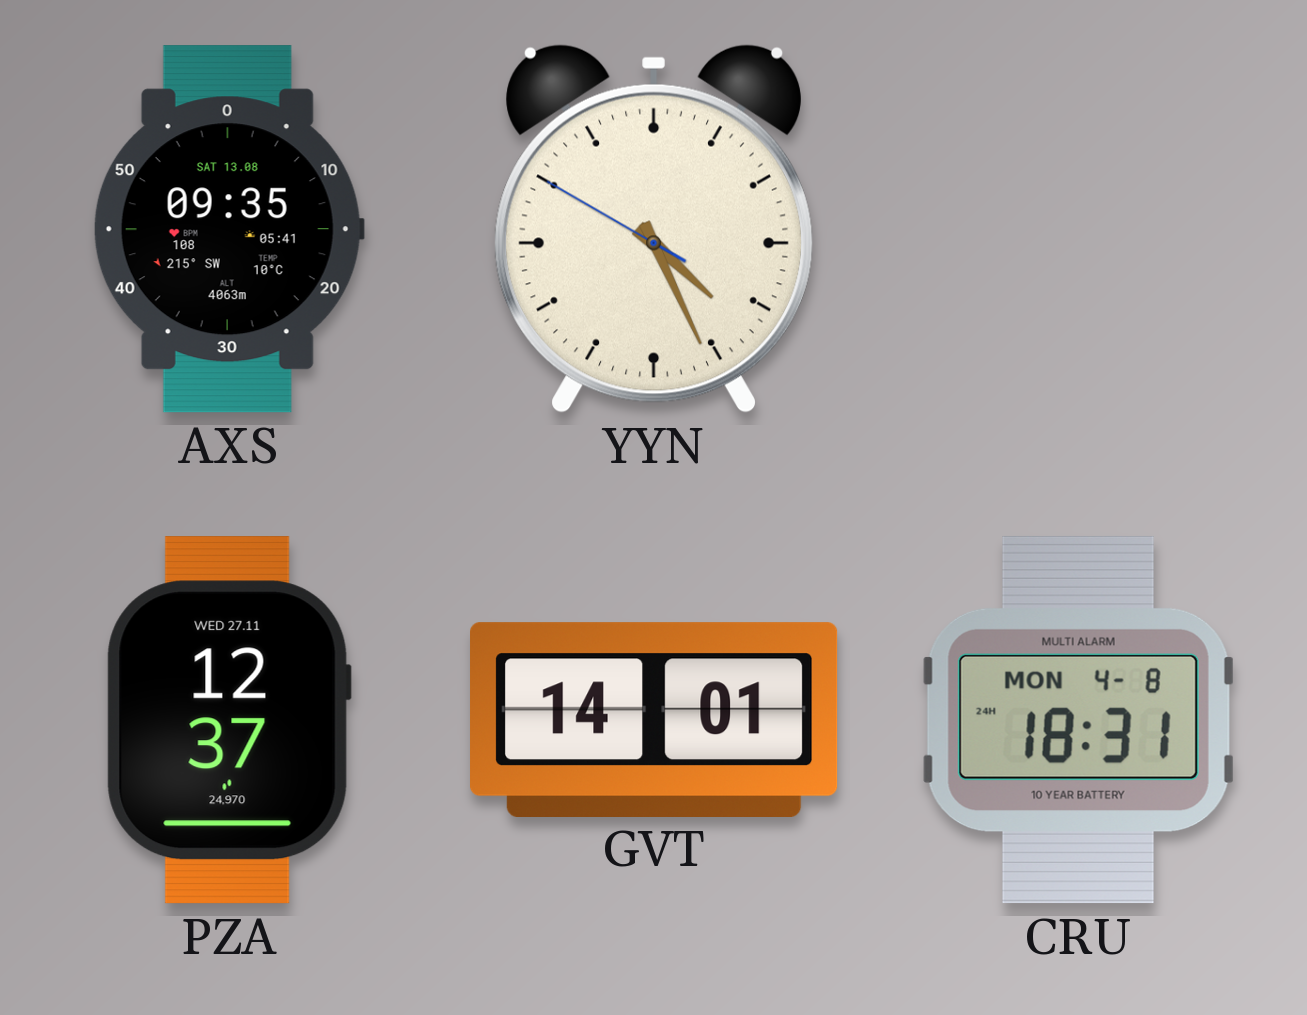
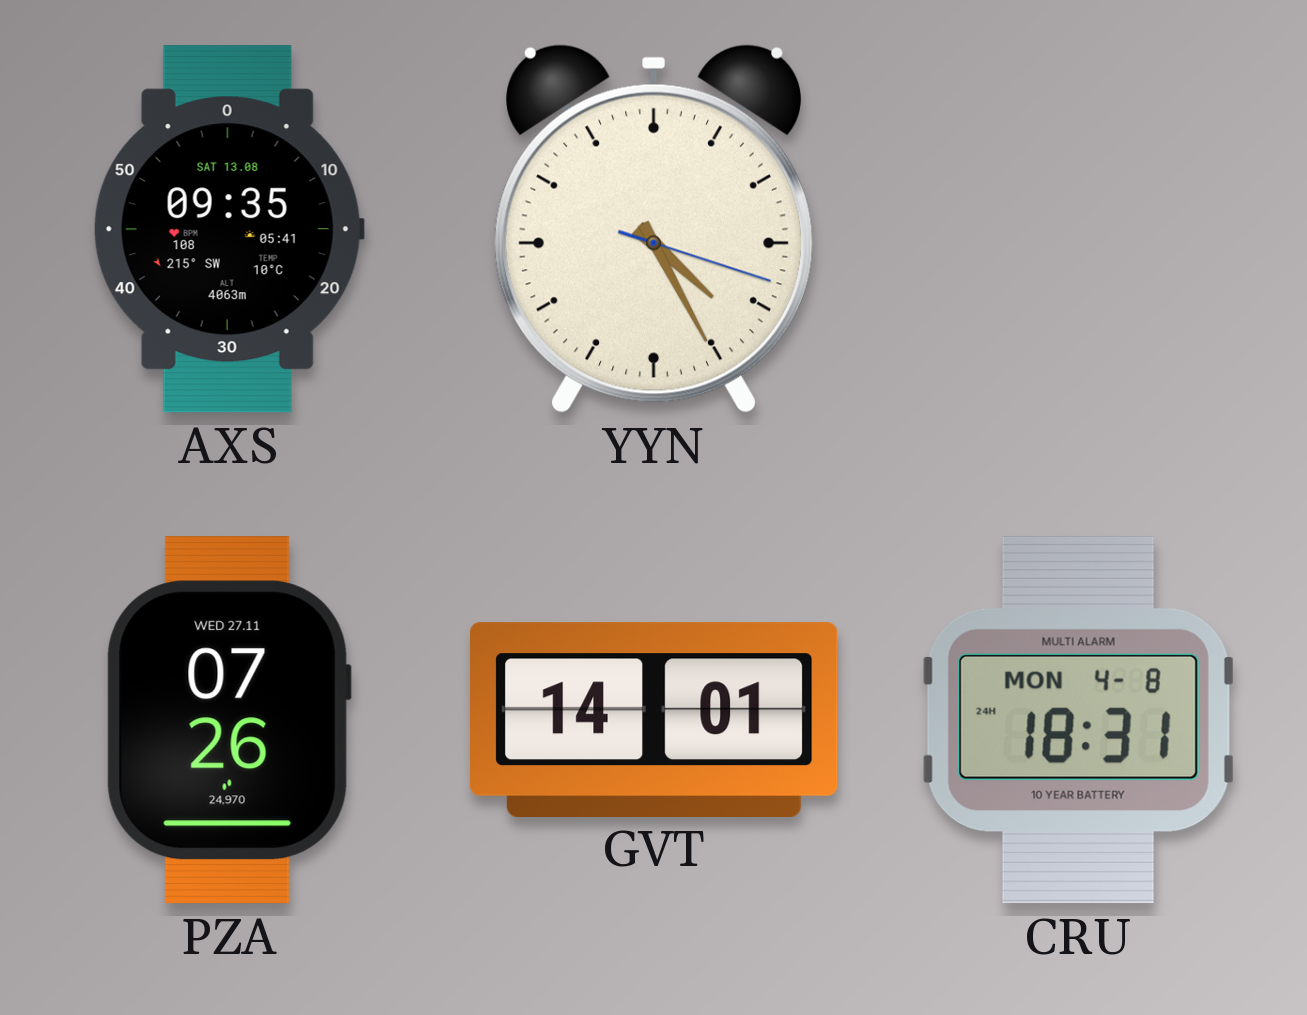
YYN: 4:25:50 -> 4:25:18 (654, 229)
PZA: 12:37 -> 07:26 (229, 720)
